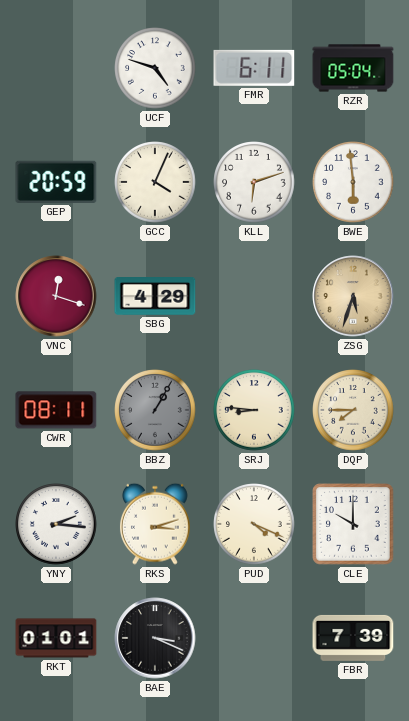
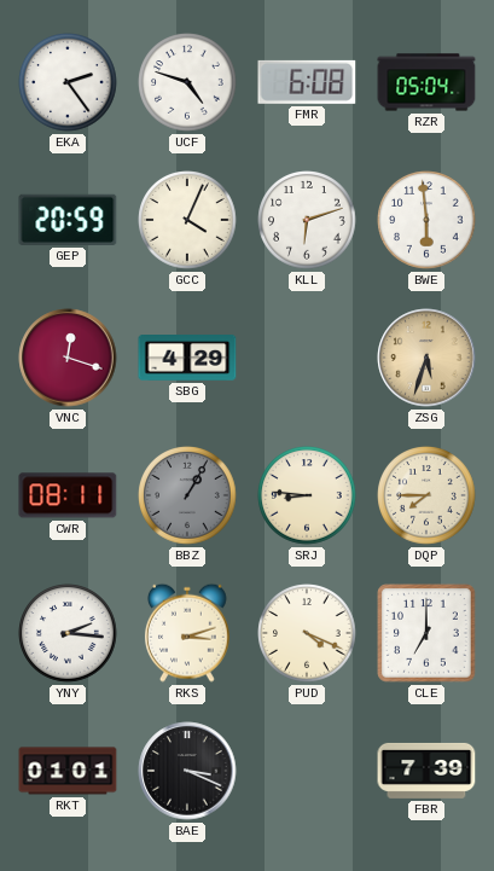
EKA: none -> 2:24 (68, 82)
FMR: 6:11 -> 6:08 (307, 82)
CLE: 10:00 -> 7:00 (426, 633)
